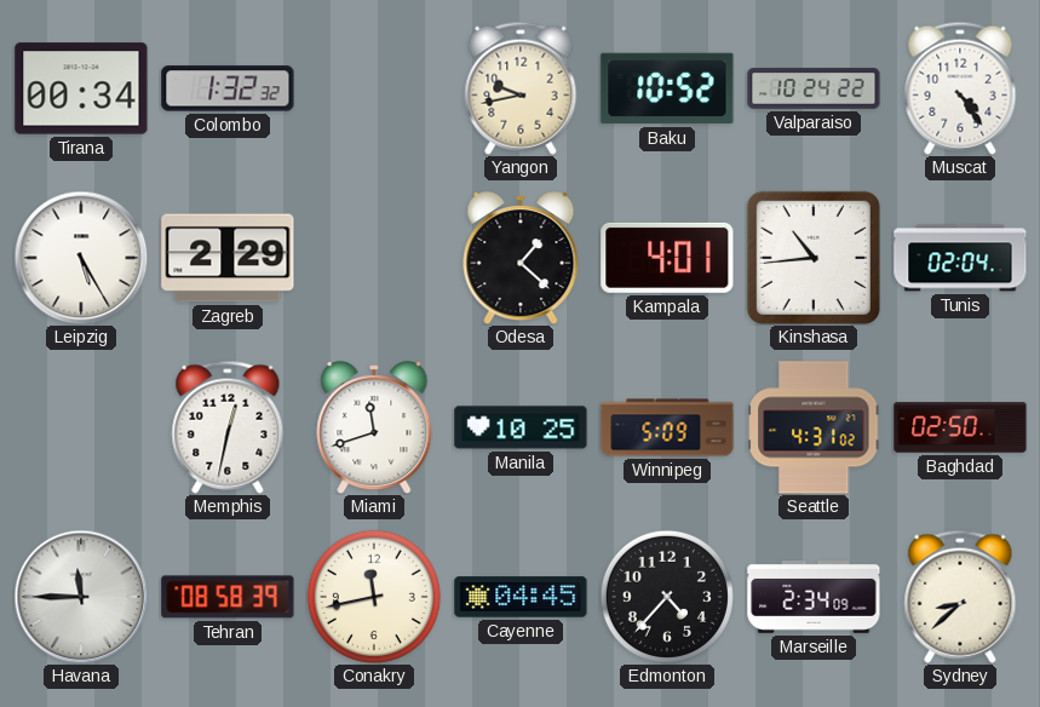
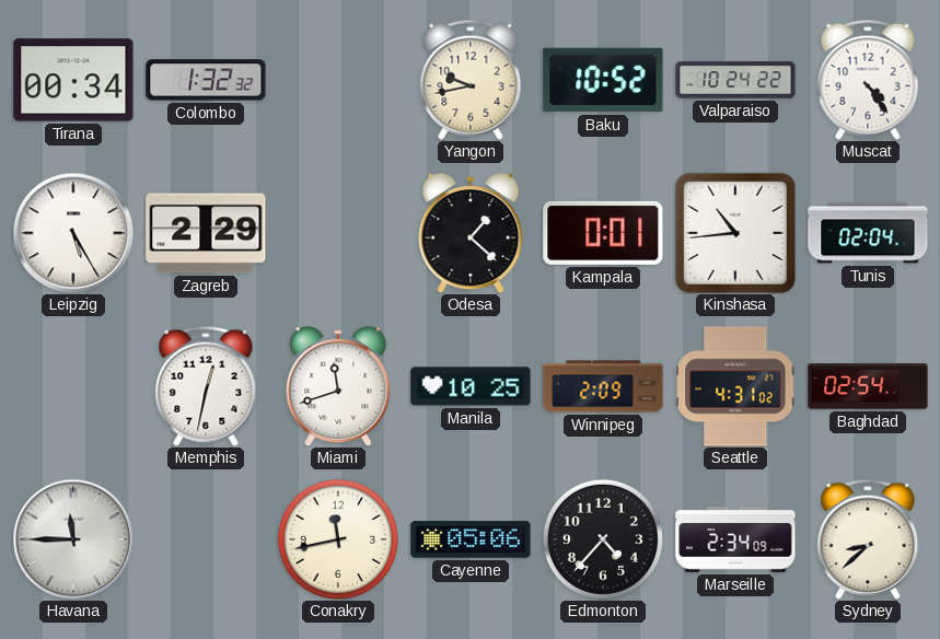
Kampala: 4:01 -> 0:01 (603, 233)
Winnipeg: 5:09 -> 2:09 (603, 386)
Baghdad: 02:50 -> 02:54 (868, 386)
Tehran: 08:58 -> none (228, 597)
Cayenne: 04:45 -> 05:06 (471, 539)
